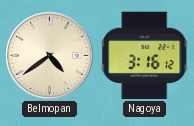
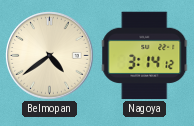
Nagoya: 3:16 -> 3:14 (145, 56)
